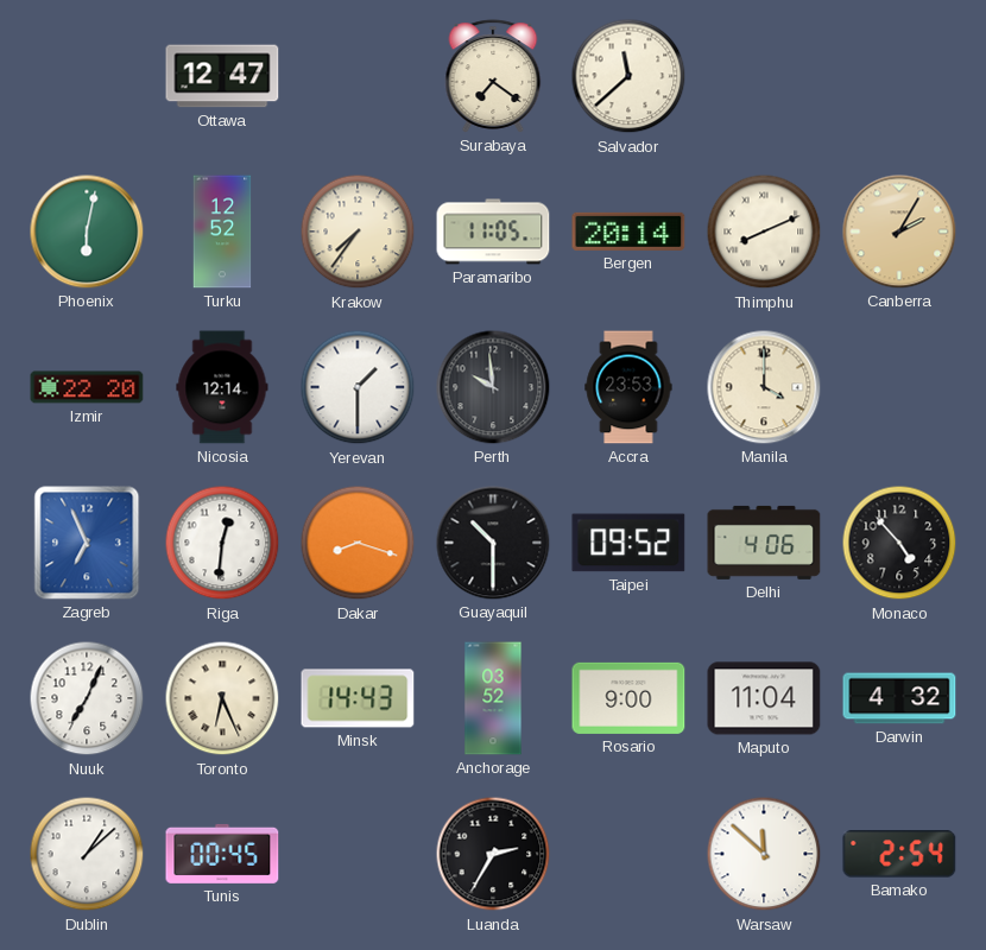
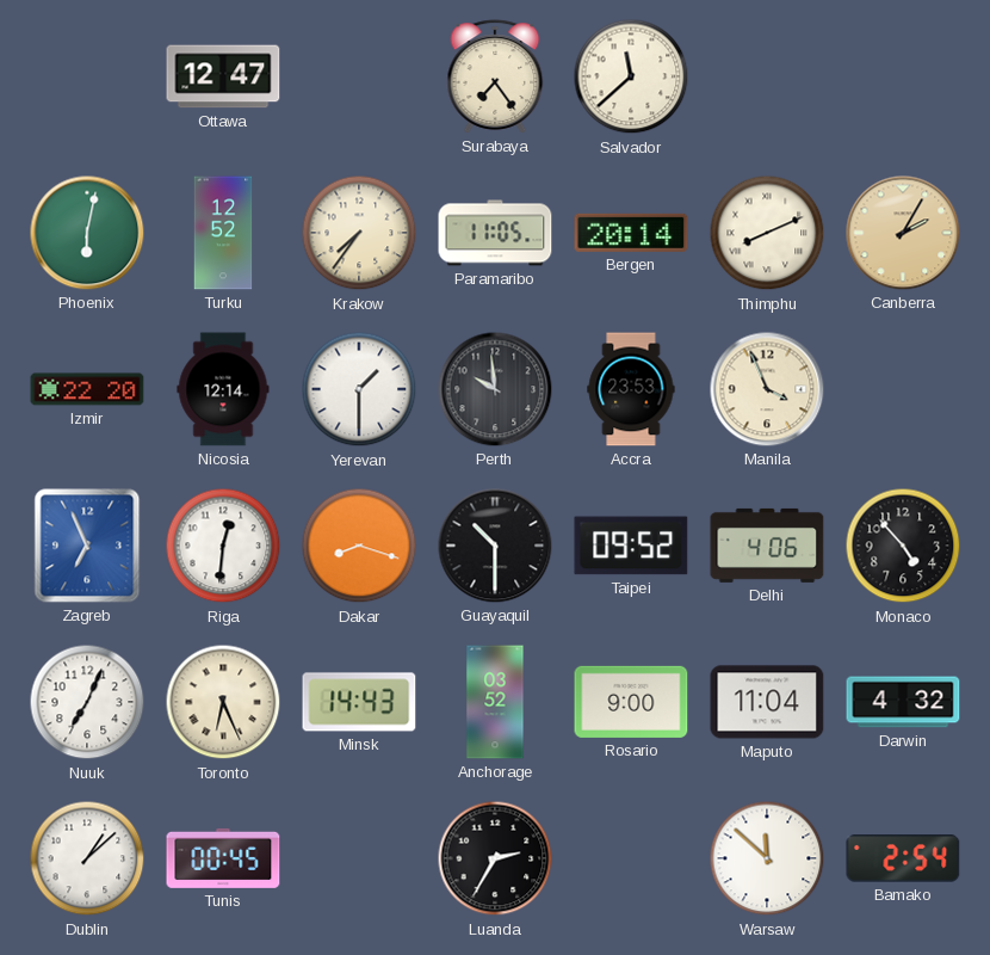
Surabaya: 7:21 -> 7:24 (495, 76)
Manila: 4:00 -> 3:56 (767, 389)
